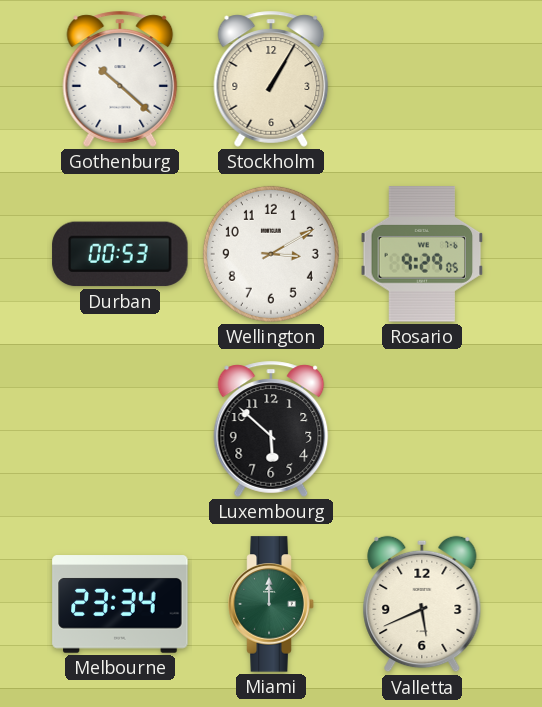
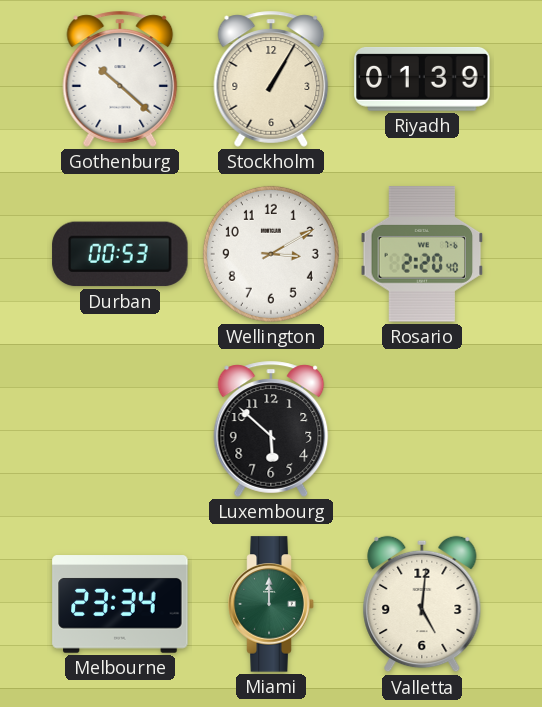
Riyadh: none -> 01:39 (422, 79)
Rosario: 9:29 -> 2:20 (422, 254)
Valletta: 5:41 -> 5:01 (422, 604)
